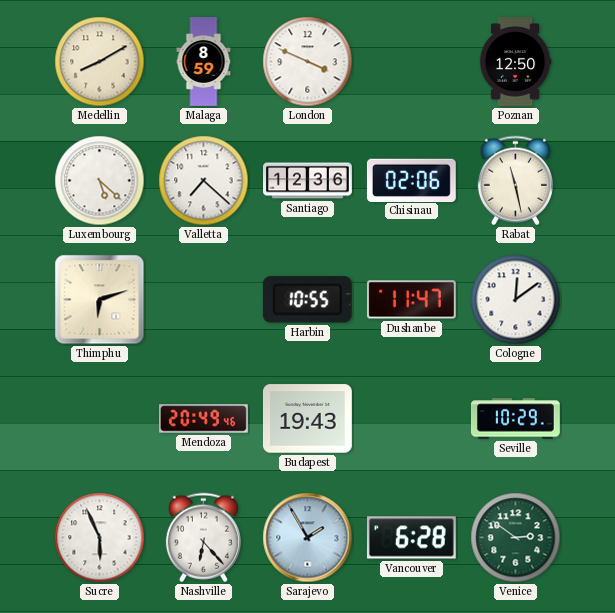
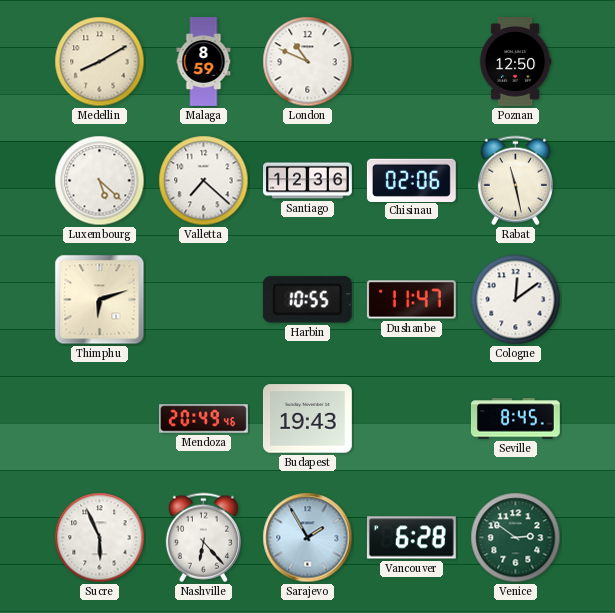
London: 3:49 -> 10:49 (308, 62)
Seville: 10:29 -> 8:45 (515, 419)
